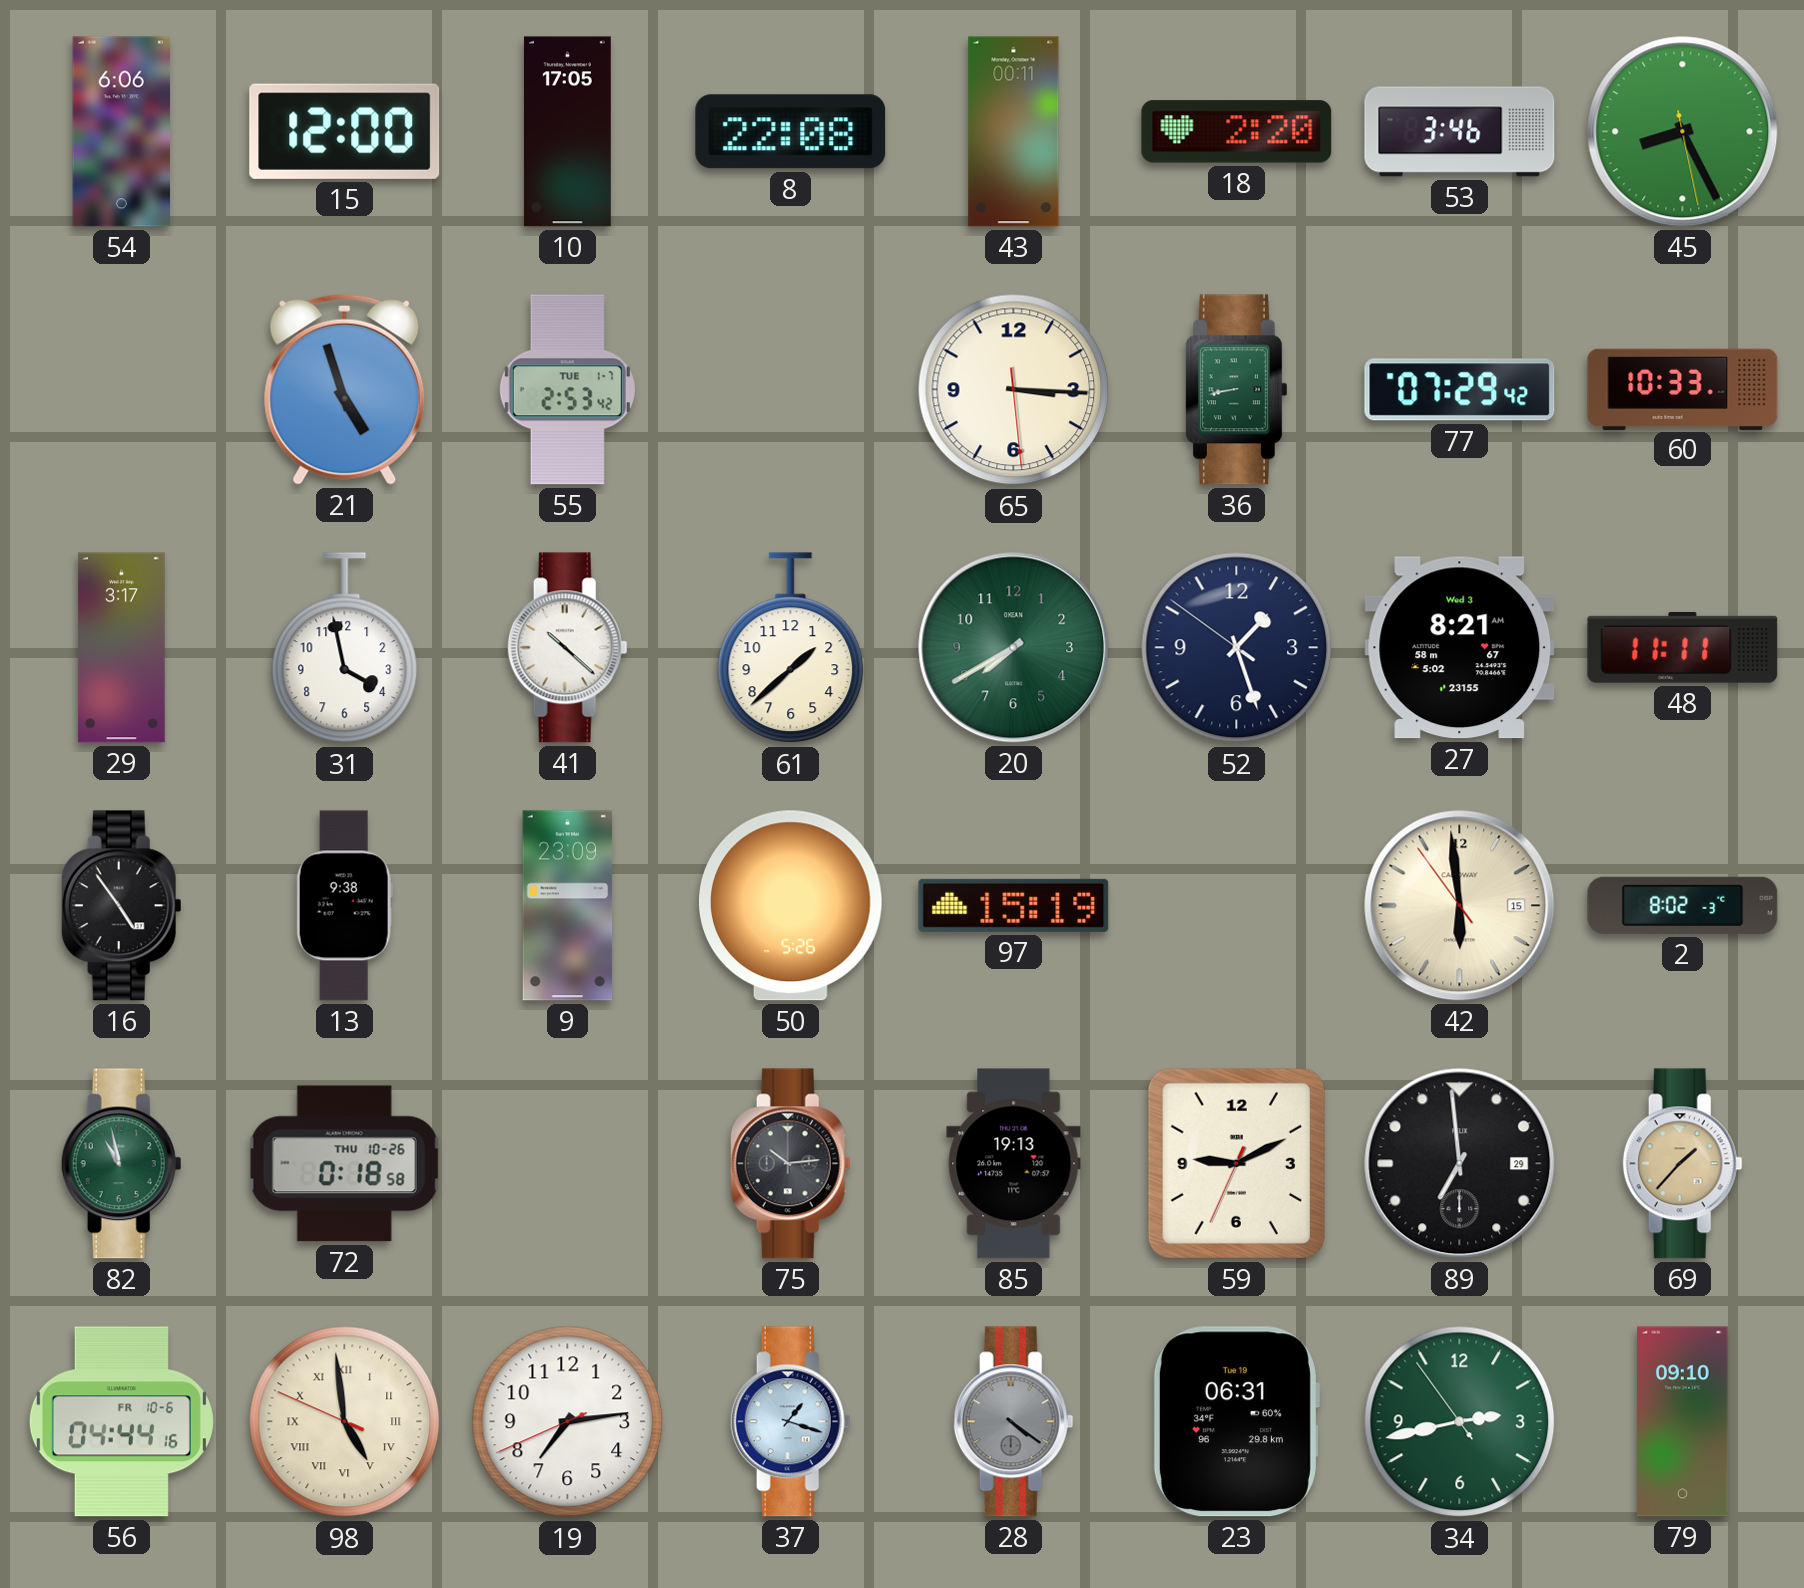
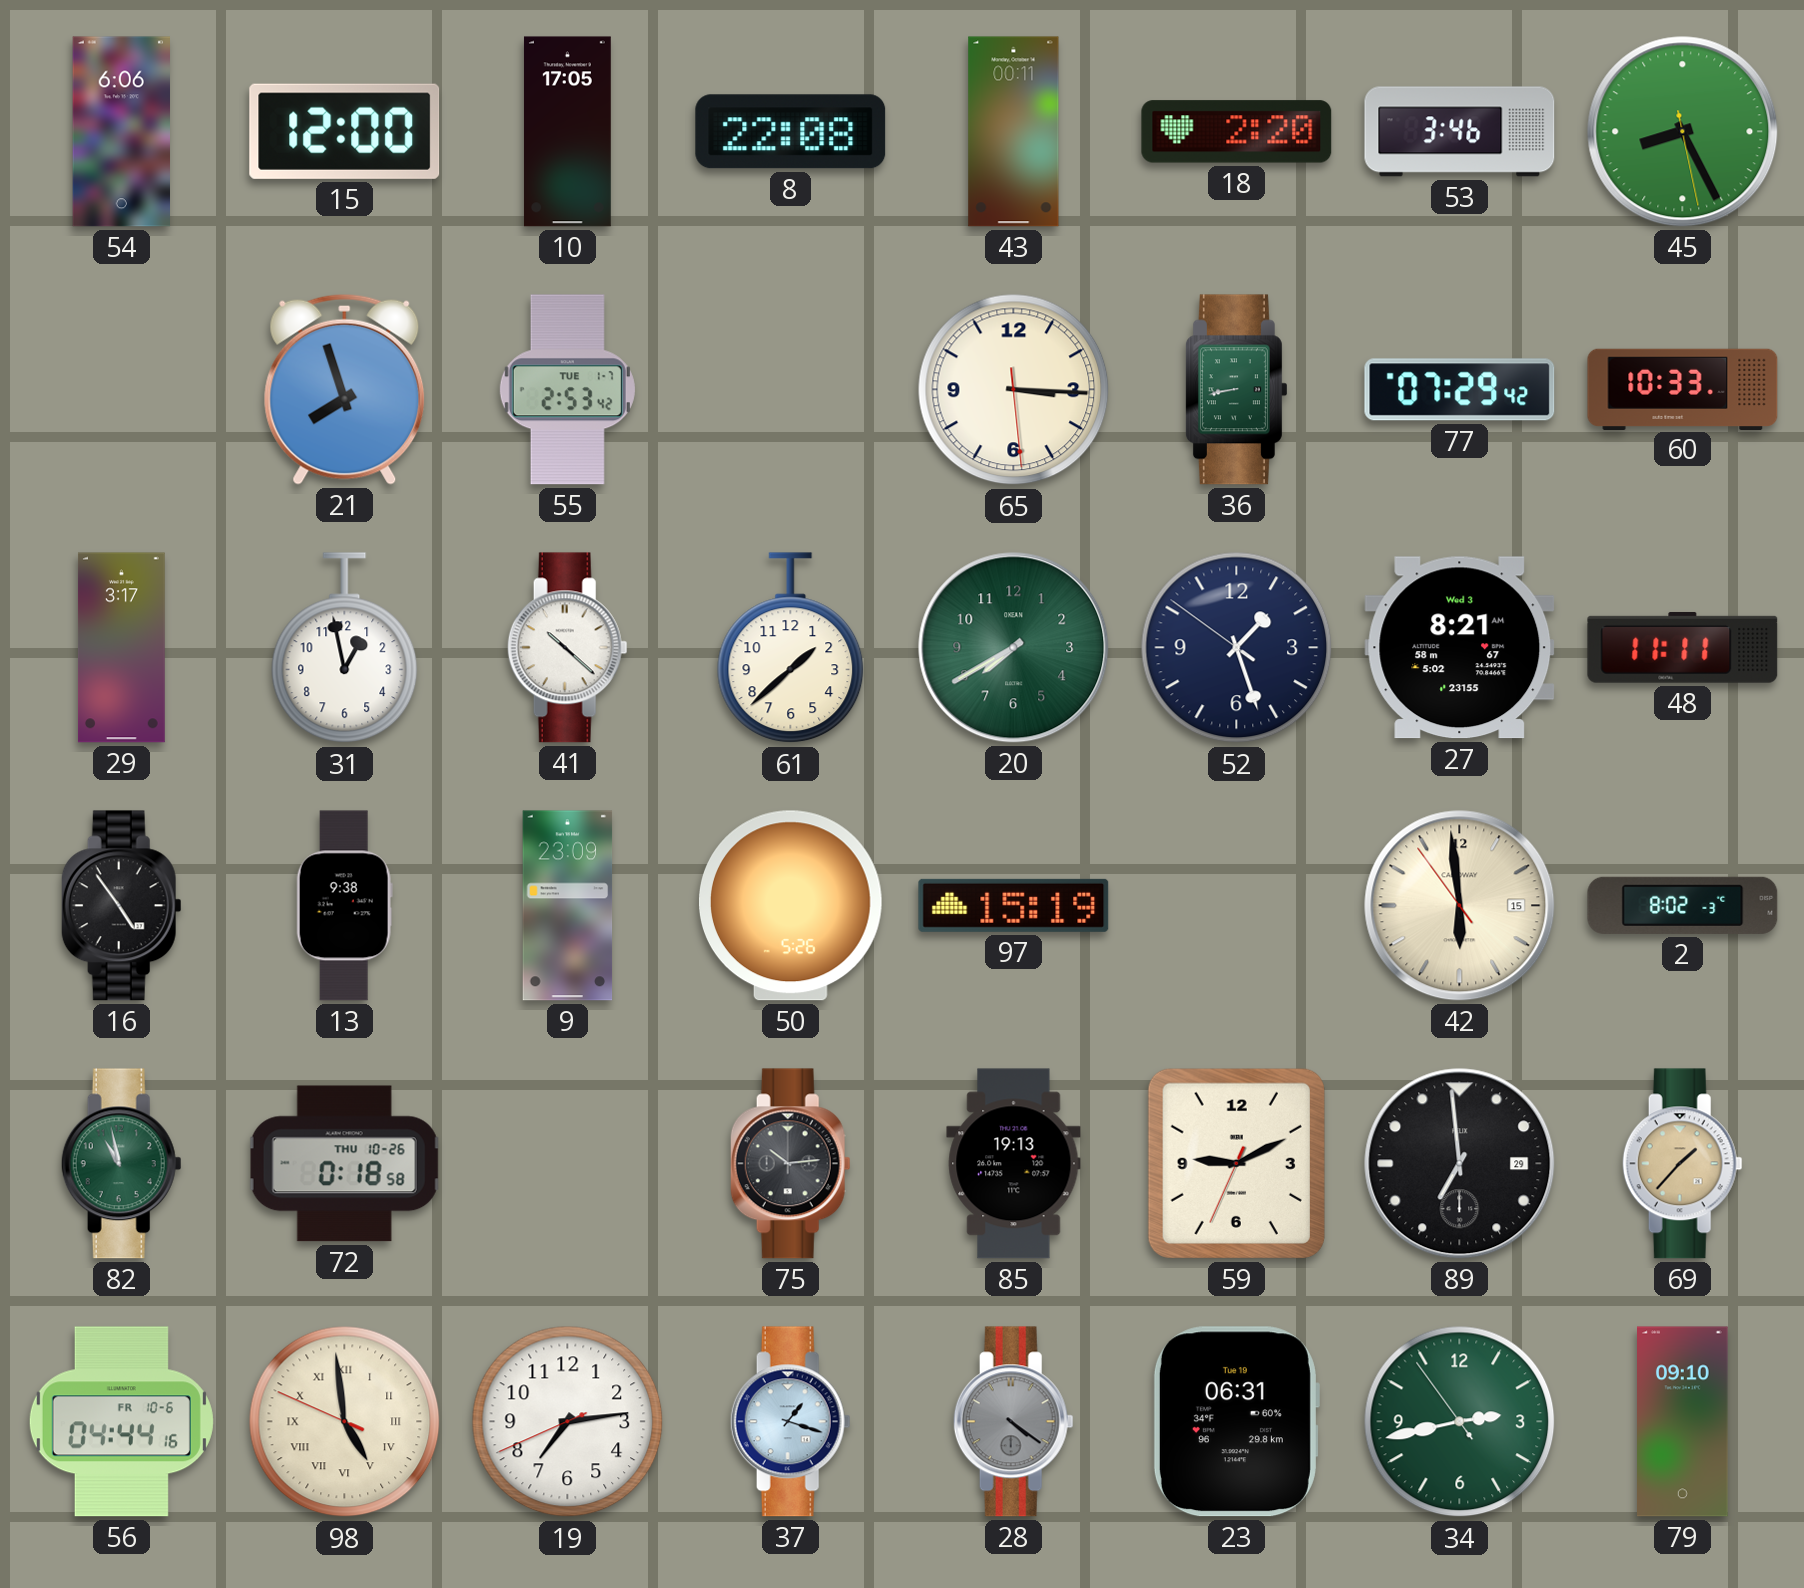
21: 4:57 -> 7:57 (345, 389)
31: 3:58 -> 12:58 (345, 648)
